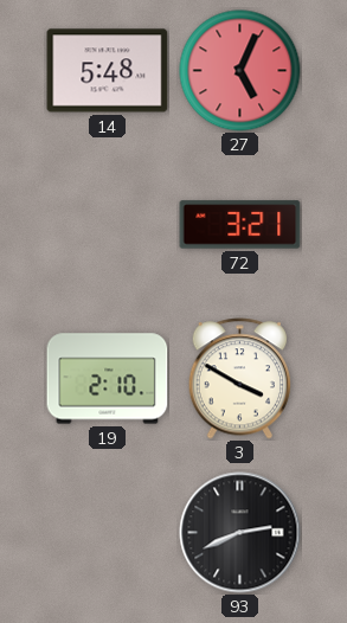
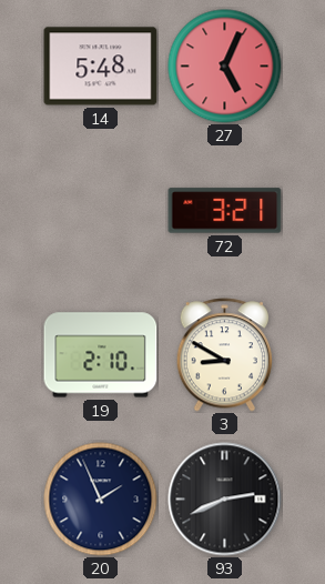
3: 3:50 -> 8:50 (225, 355)
20: none -> 1:56 (101, 500)
